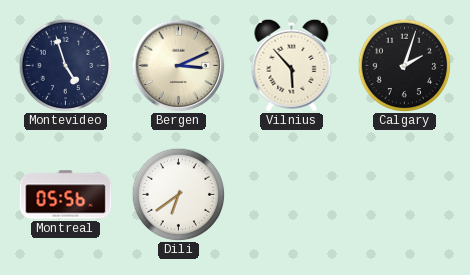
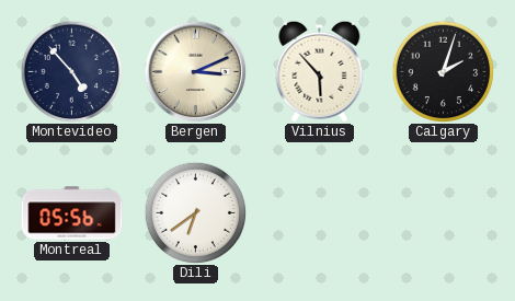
Montevideo: 4:57 -> 4:53 (71, 71)
